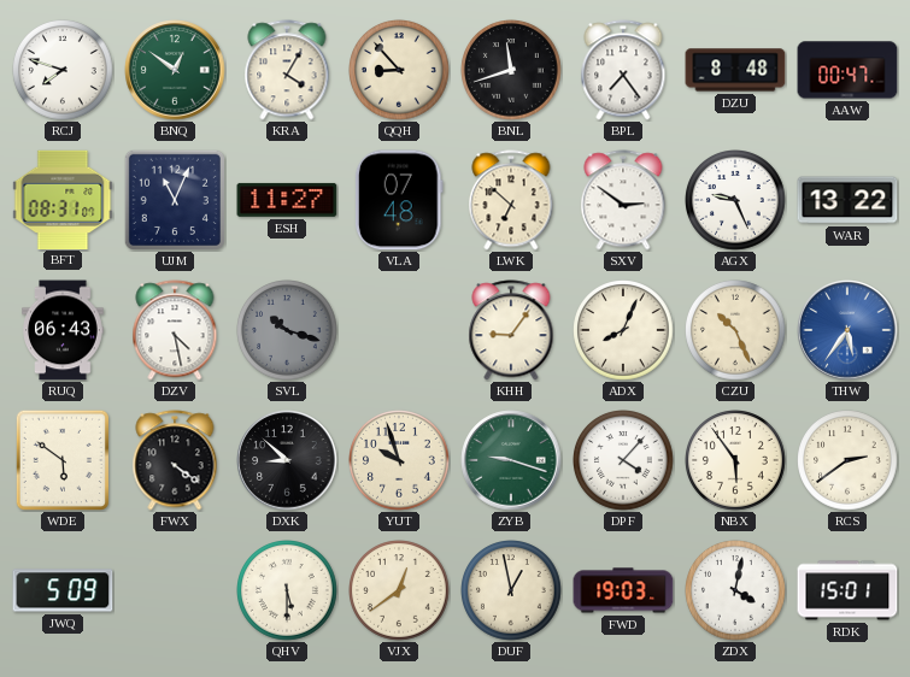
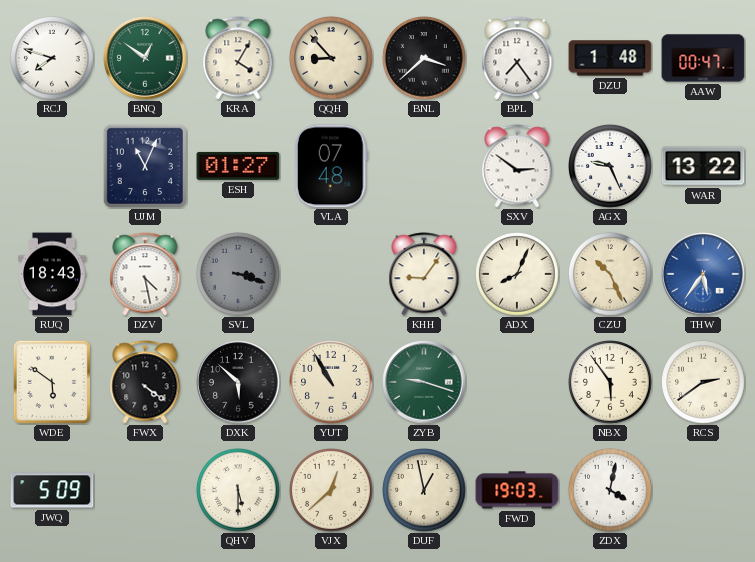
BNL: 11:42 -> 3:38 (425, 59)
DZU: 8:48 -> 1:48 (610, 58)
BFT: 08:31 -> none (63, 199)
ESH: 11:27 -> 01:27 (238, 166)
LWK: 6:52 -> none (511, 200)
RUQ: 06:43 -> 18:43 (52, 274)
SVL: 10:18 -> 3:18 (239, 275)
DXK: 8:52 -> 5:52 (238, 382)
YUT: 9:57 -> 10:55 (332, 383)
DPF: 4:07 -> none (624, 461)
VJX: 12:39 -> 12:38 (332, 491)
RDK: 15:01 -> none (847, 590)
